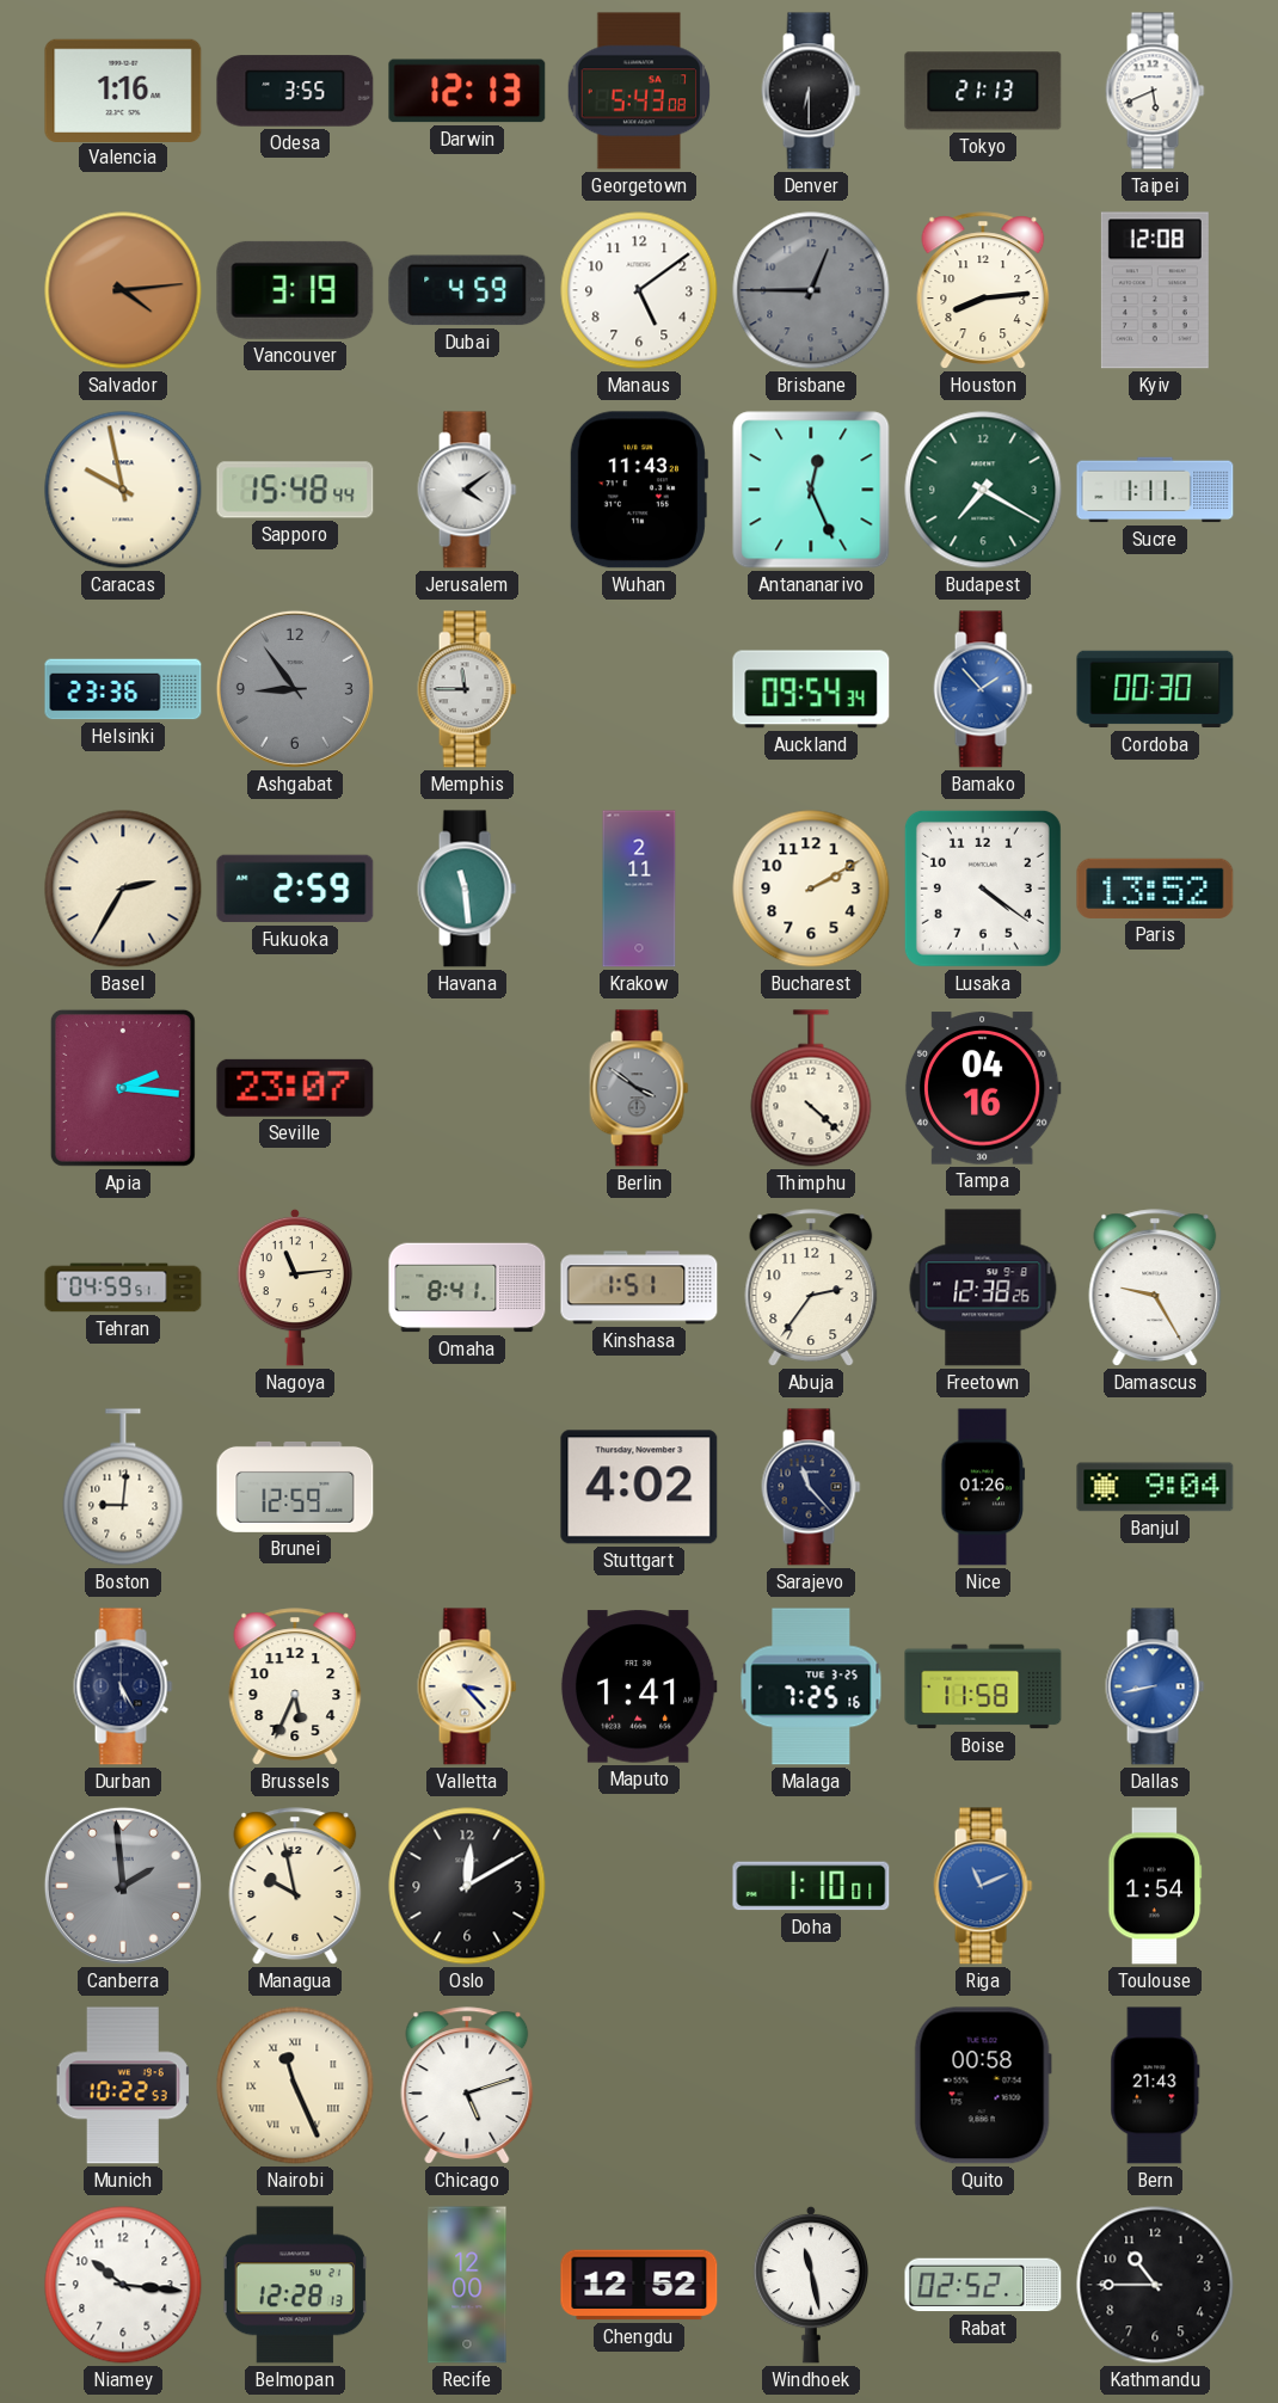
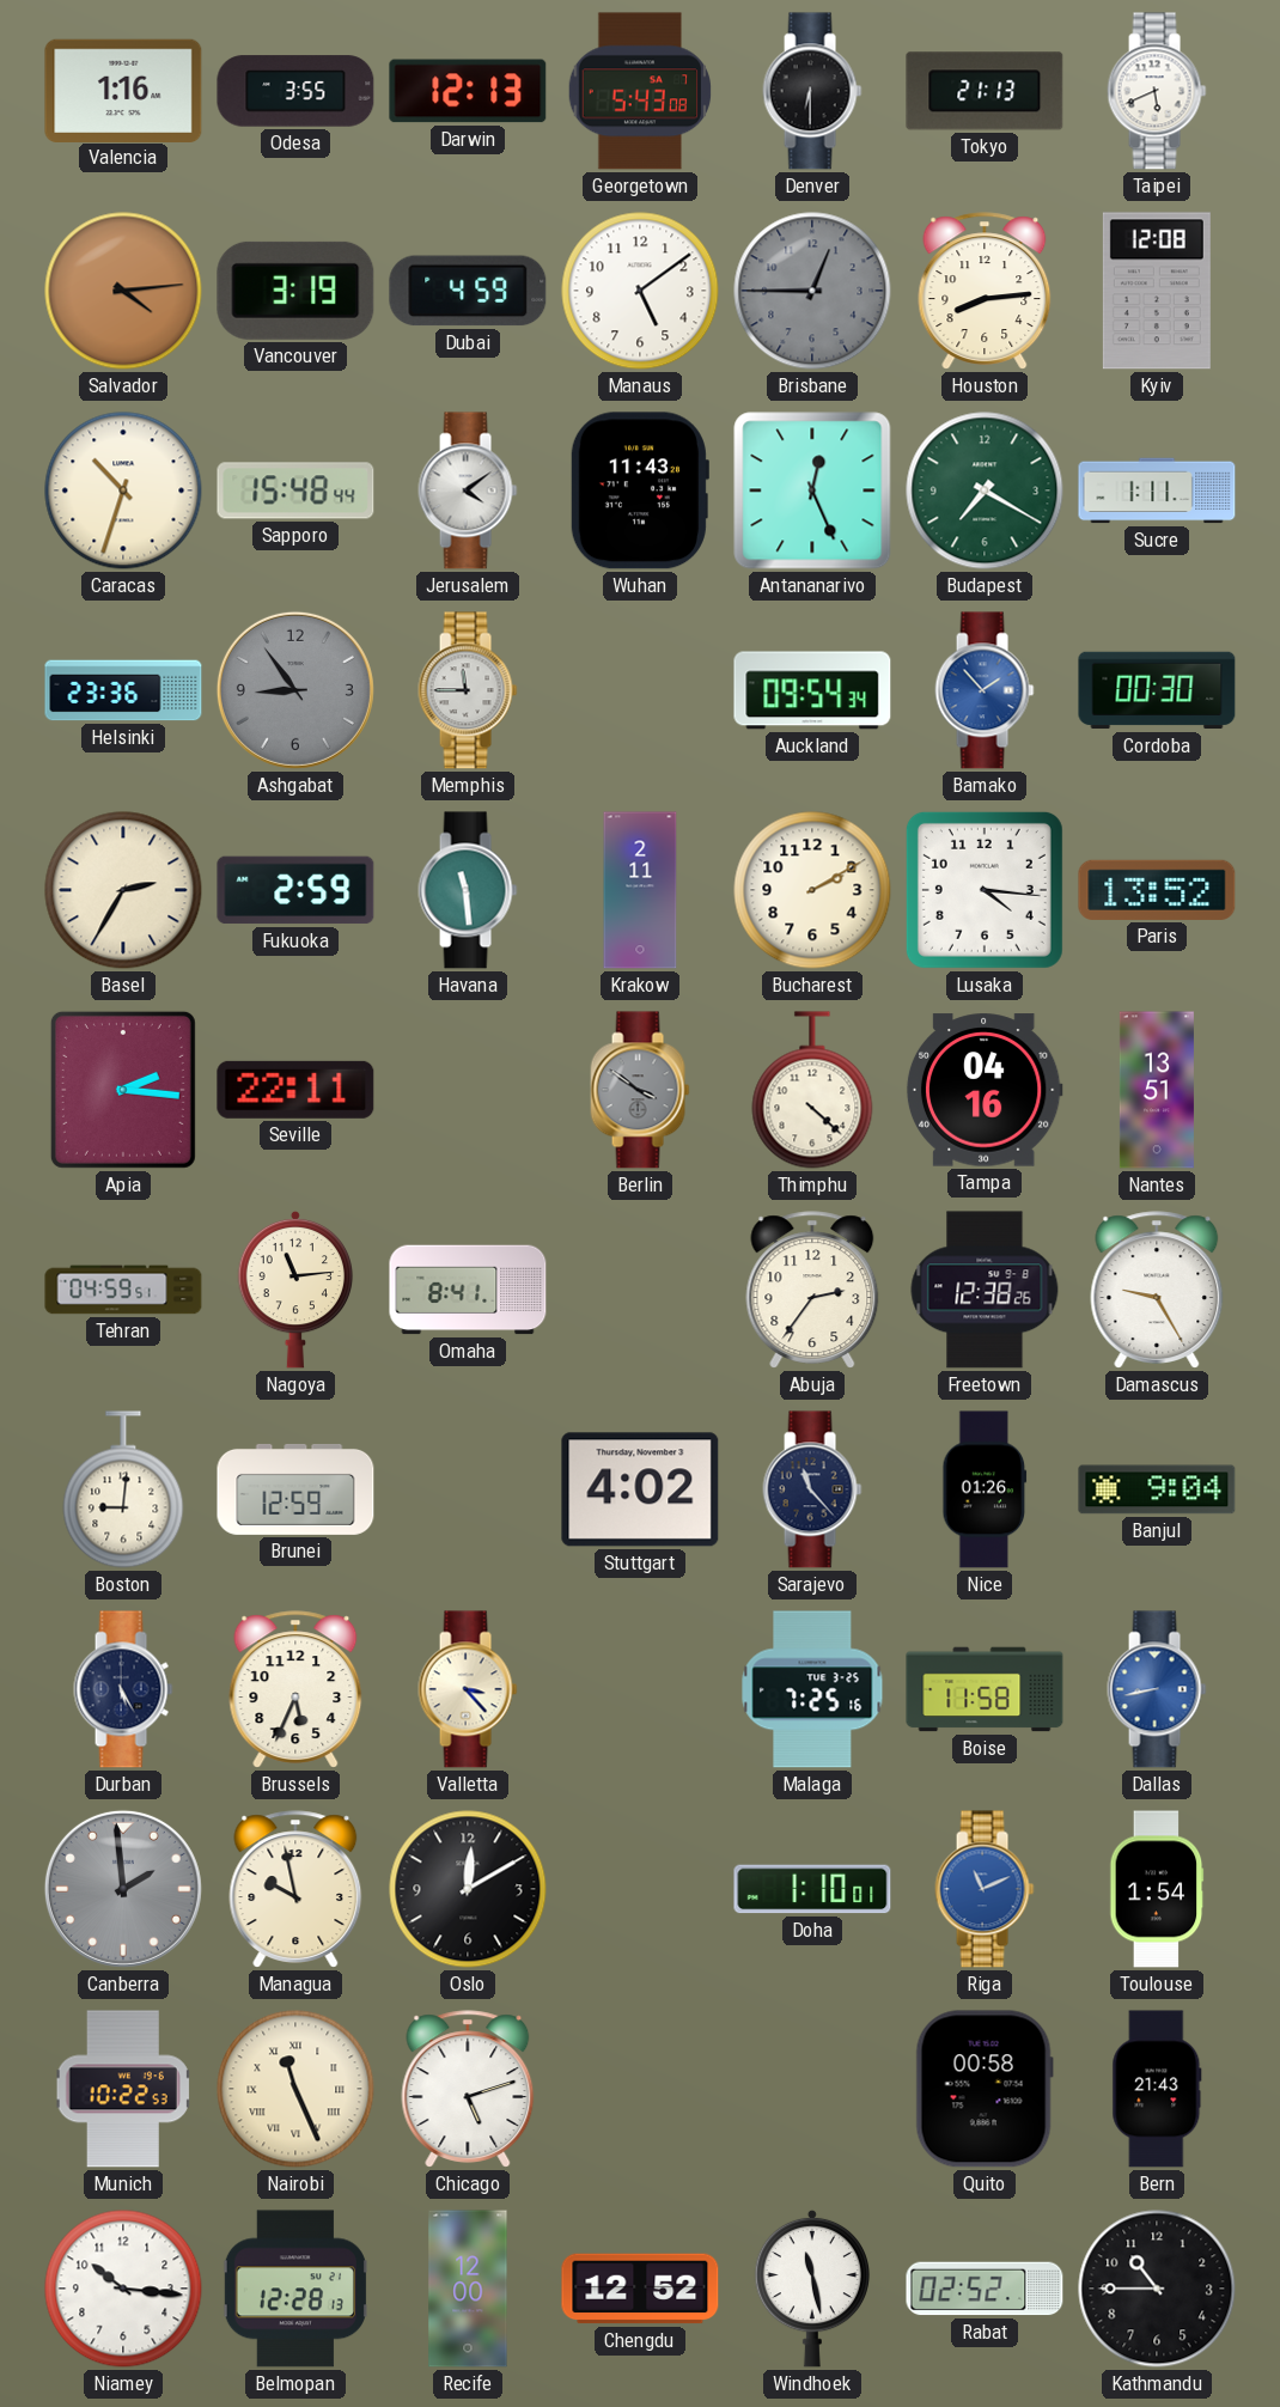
Caracas: 9:58 -> 10:33 (123, 490)
Lusaka: 4:21 -> 4:16 (985, 890)
Seville: 23:07 -> 22:11 (295, 1090)
Nantes: none -> 13:51 (1157, 1090)
Kinshasa: 1:51 -> none (639, 1287)
Maputo: 1:41 -> none (639, 1686)
